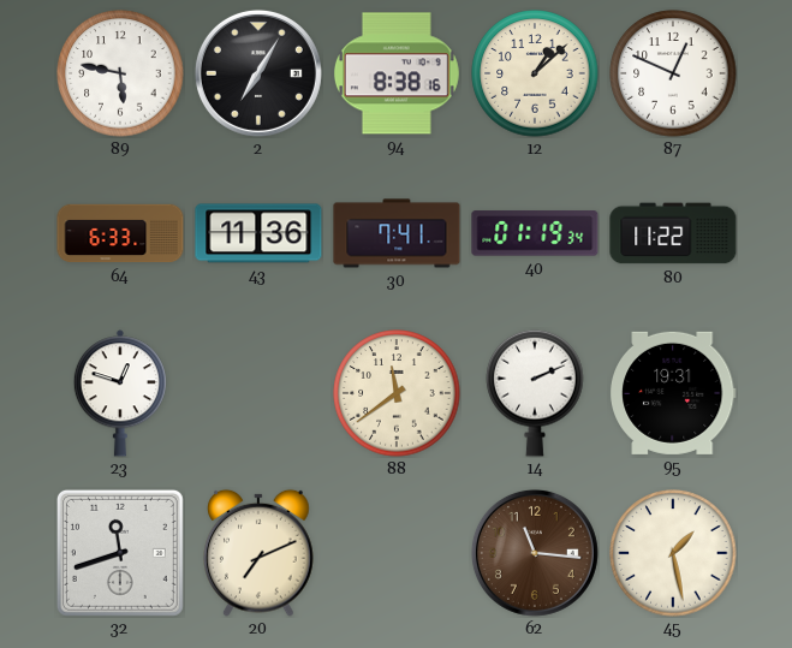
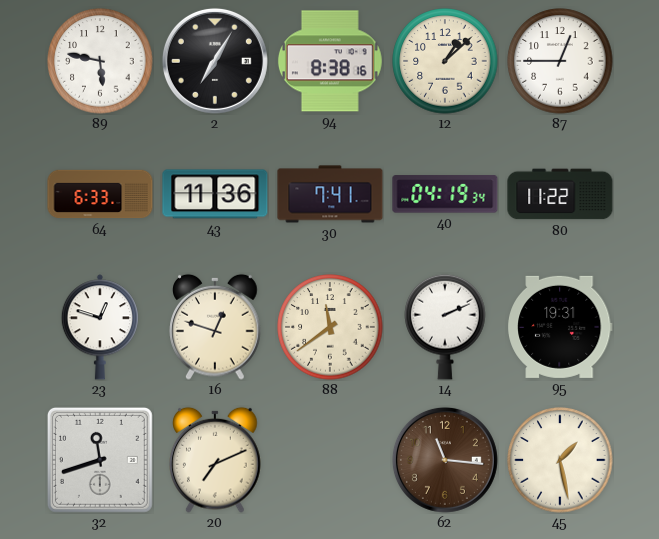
87: 12:49 -> 12:45 (560, 61)
40: 01:19 -> 04:19 (445, 194)
16: none -> 12:48 (215, 327)
